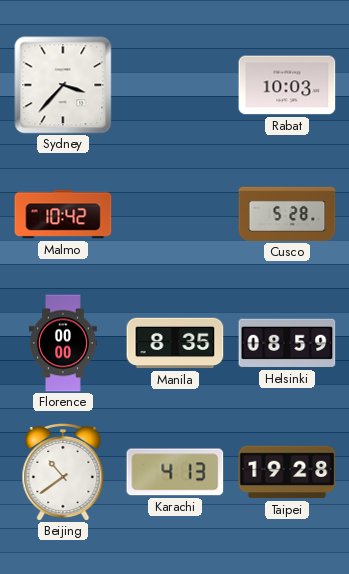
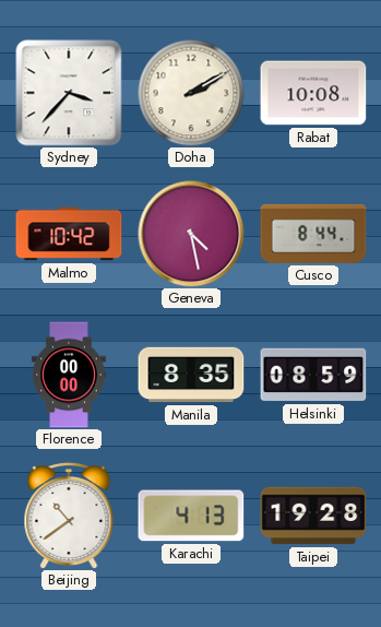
Doha: none -> 2:10 (191, 93)
Rabat: 10:03 -> 10:08 (313, 93)
Geneva: none -> 4:28 (191, 234)
Cusco: 5:28 -> 8:44 (313, 234)
